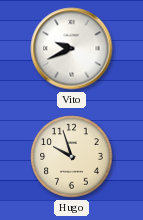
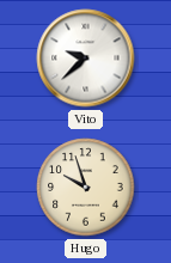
Vito: 9:41 -> 9:38 (86, 59)
